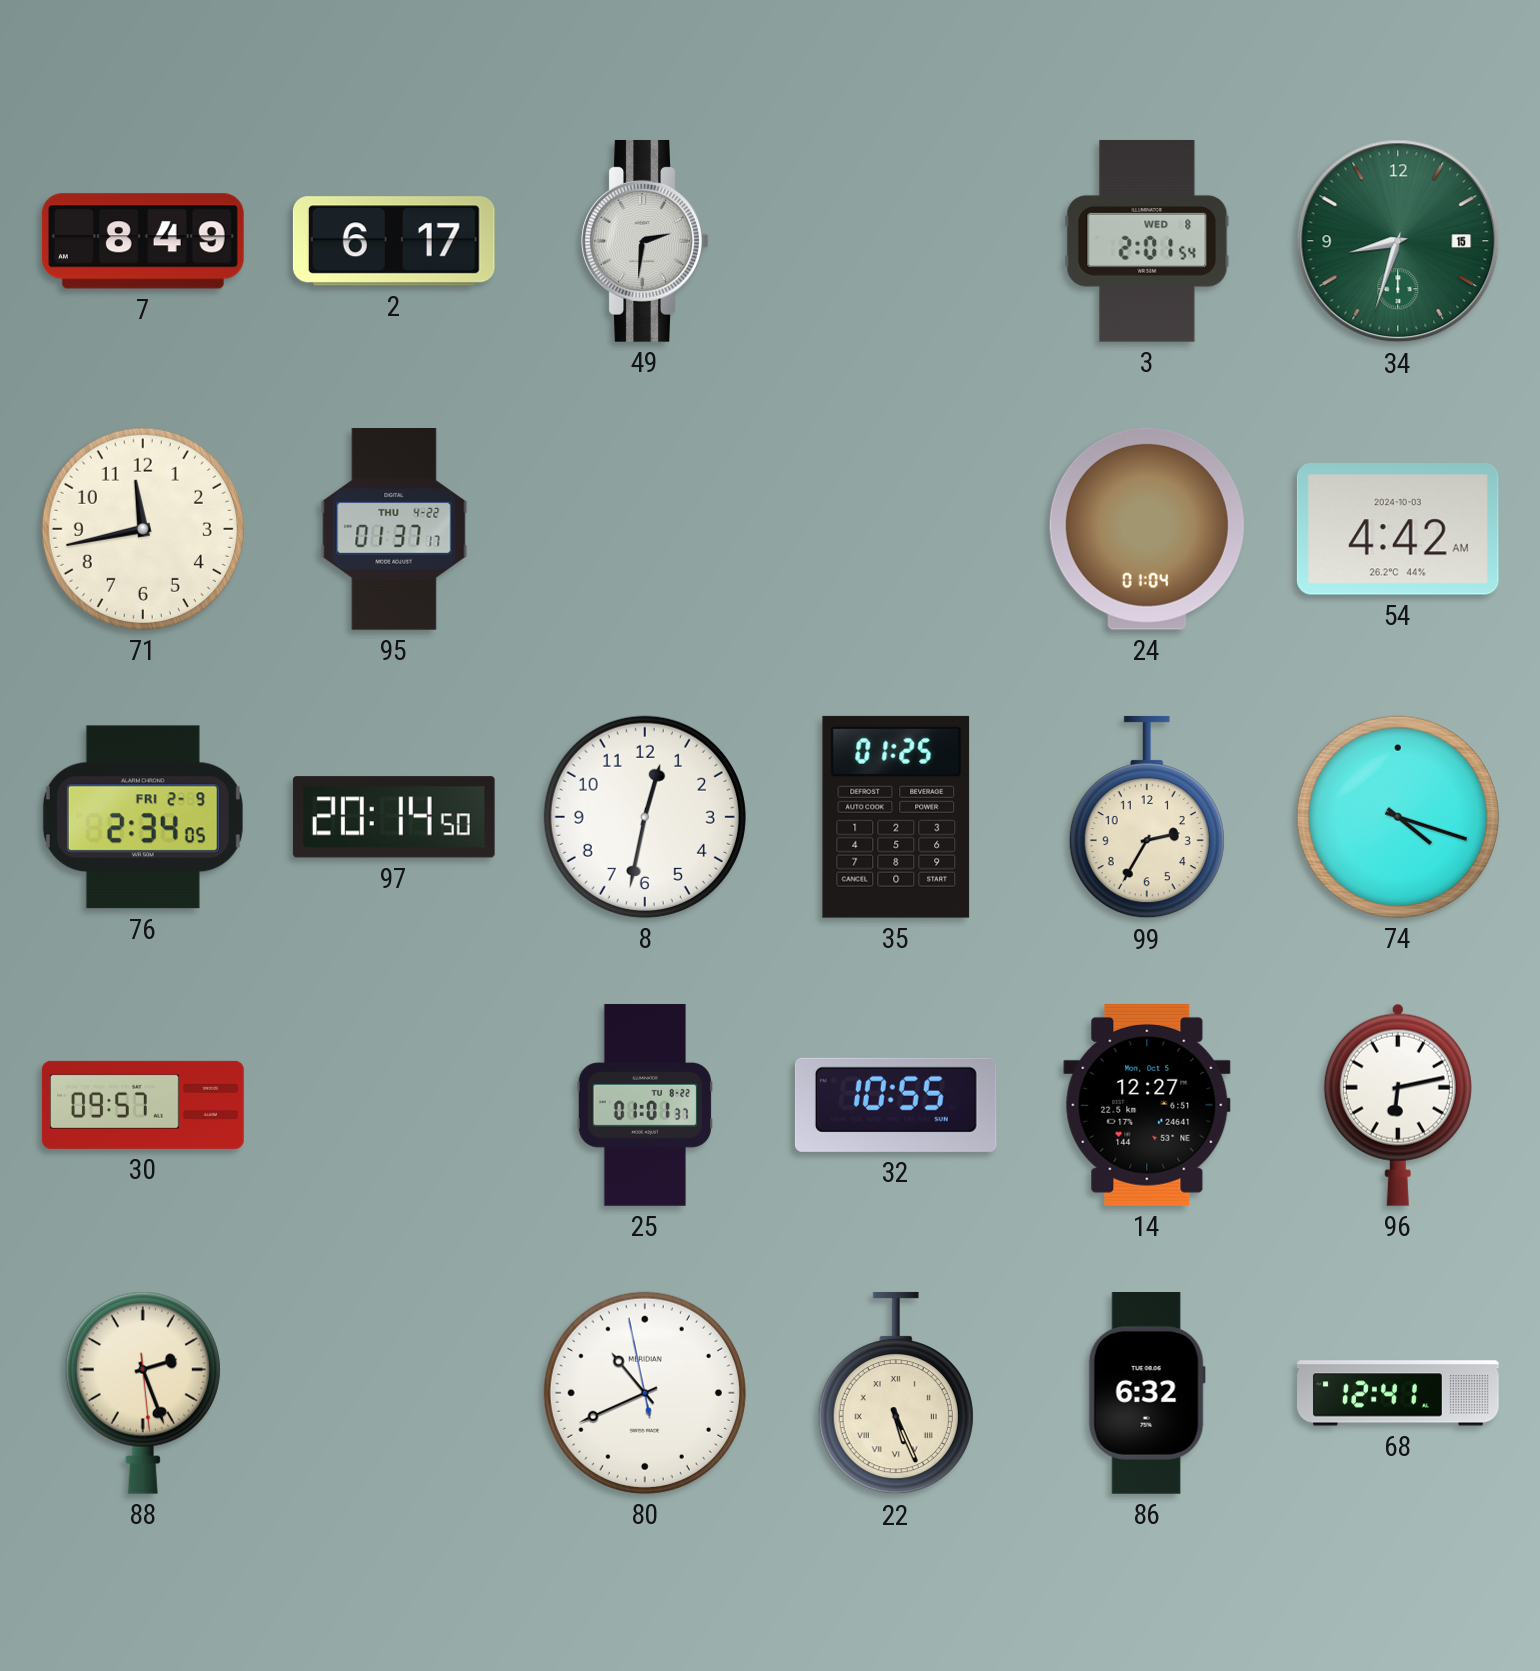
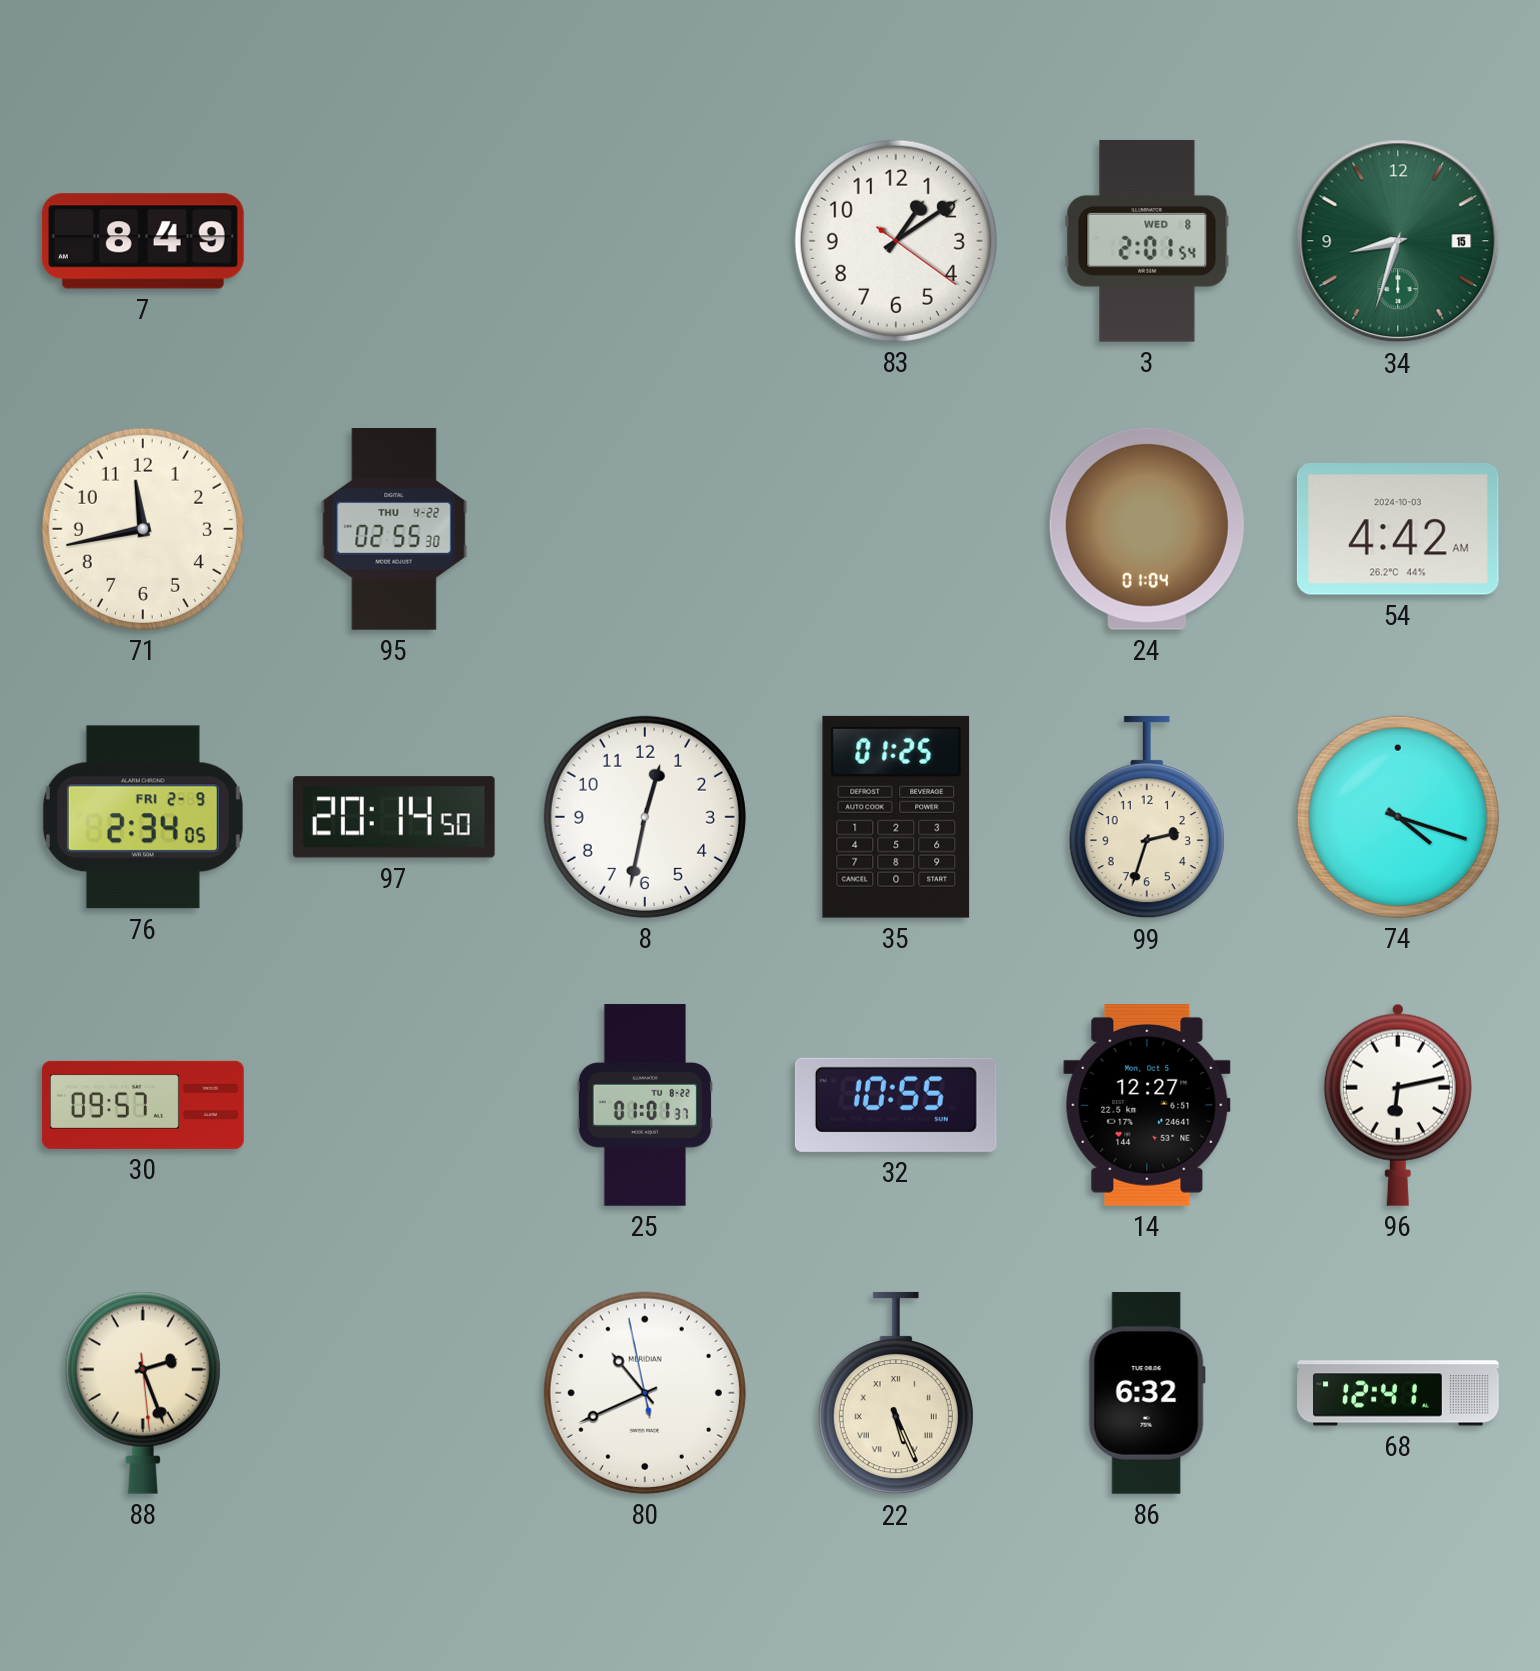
2: 6:17 -> none (394, 241)
49: 2:31 -> none (645, 241)
83: none -> 1:09 (896, 241)
95: 01:37 -> 02:55 (394, 530)
99: 2:35 -> 2:33 (1147, 817)
